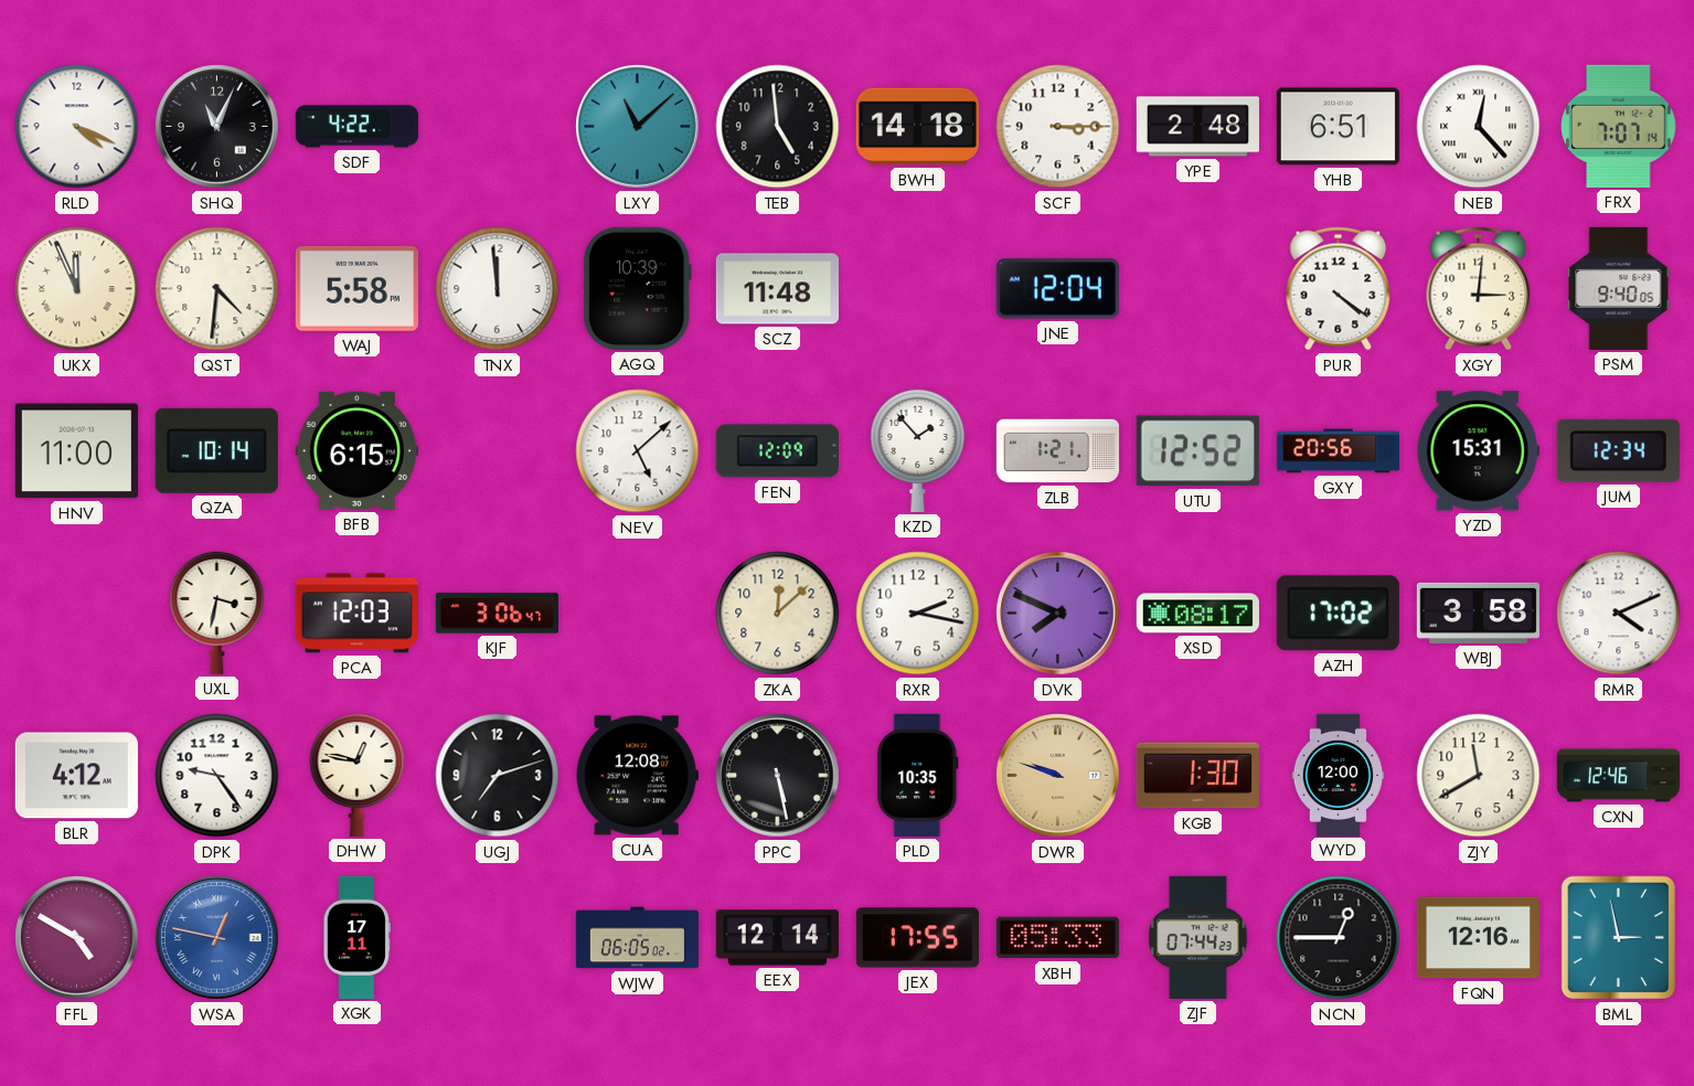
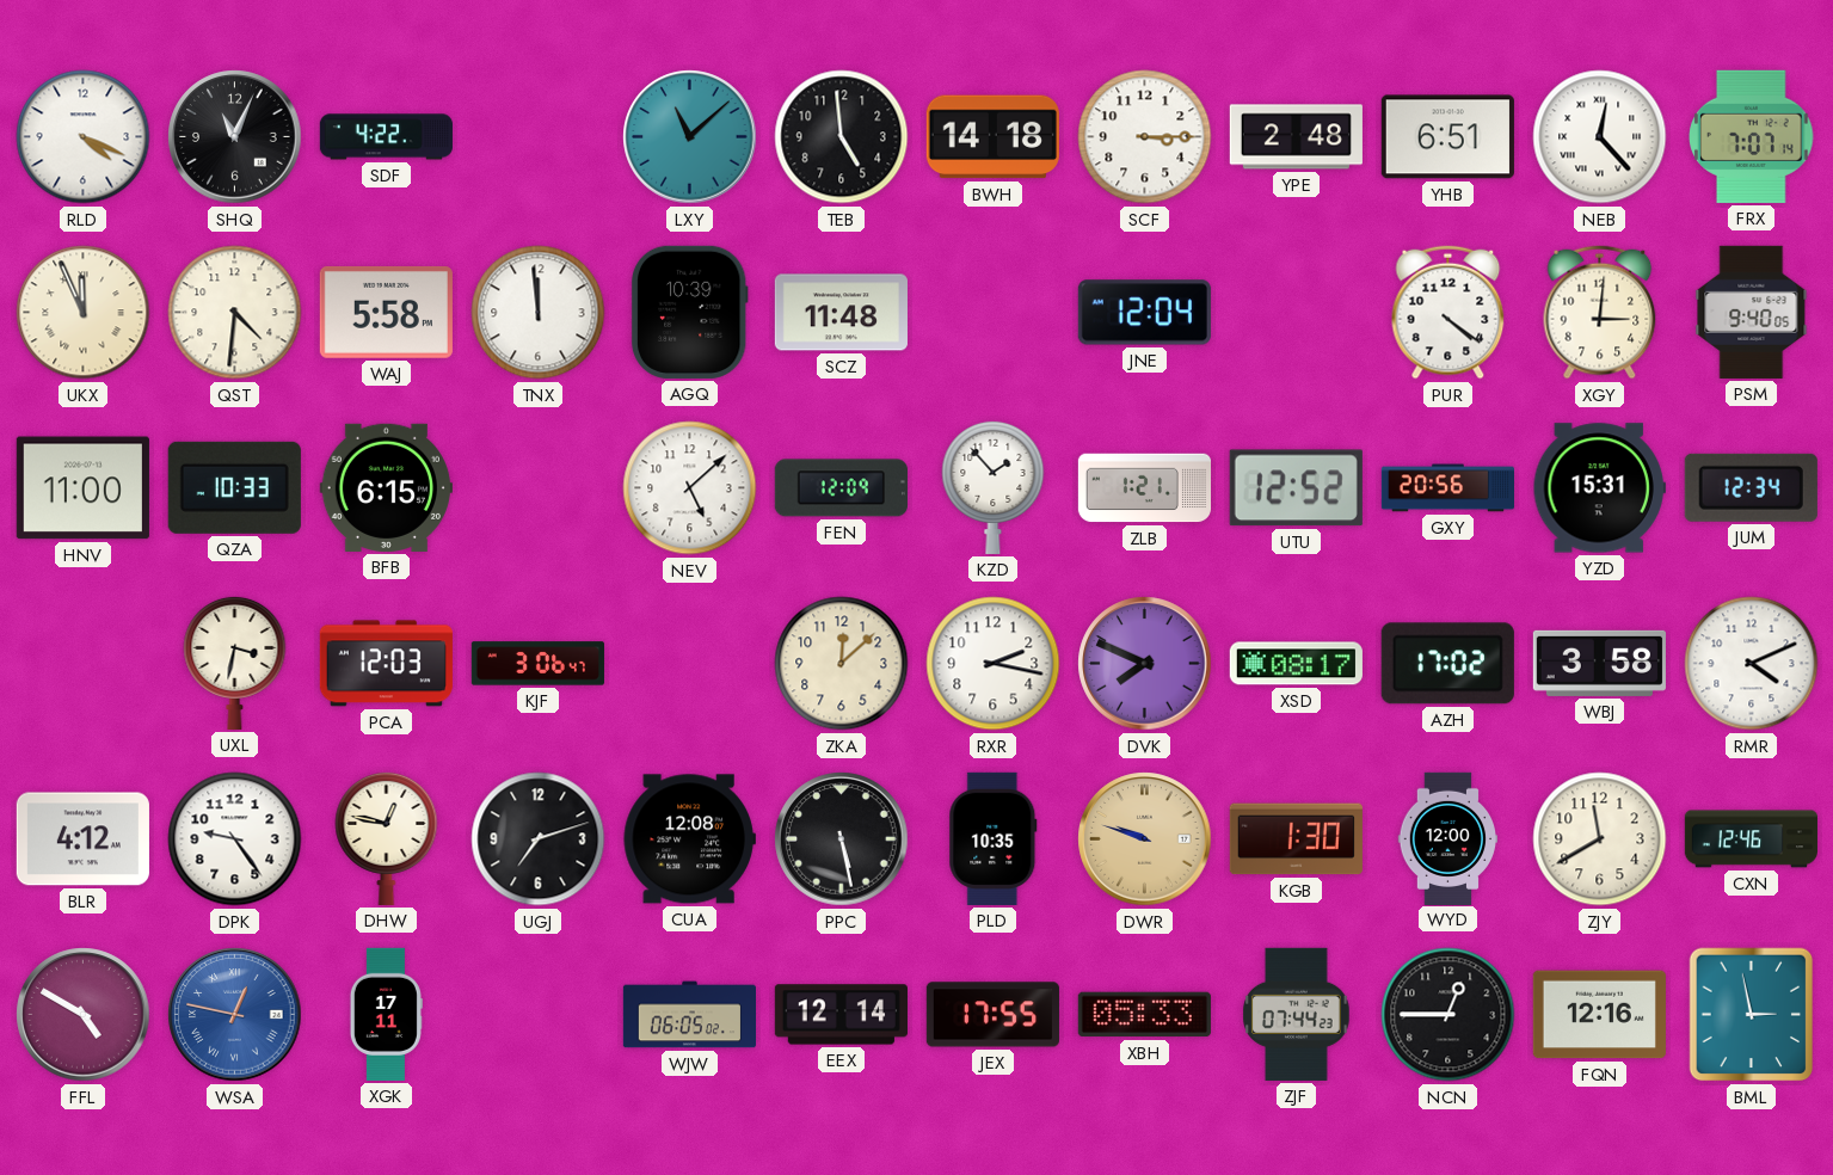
QZA: 10:14 -> 10:33 (234, 487)
